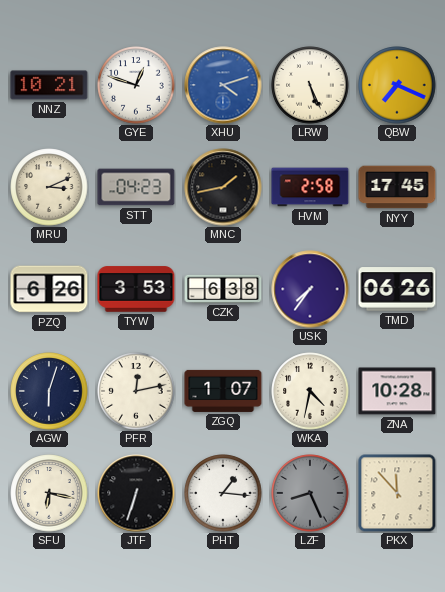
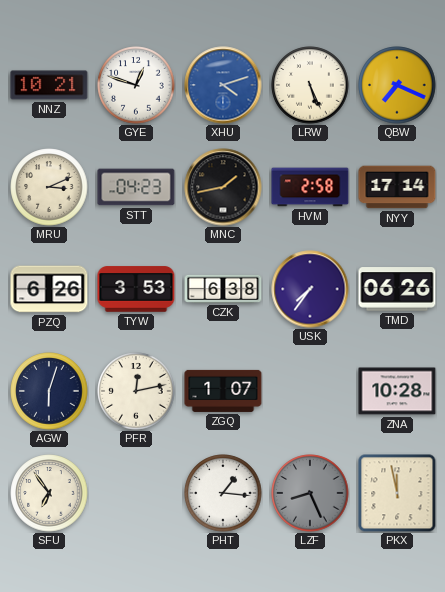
NYY: 17:45 -> 17:14 (397, 187)
WKA: 4:32 -> none (310, 391)
SFU: 6:17 -> 6:54 (49, 493)
JTF: 6:33 -> none (136, 493)
PKX: 11:53 -> 11:58 (397, 493)
